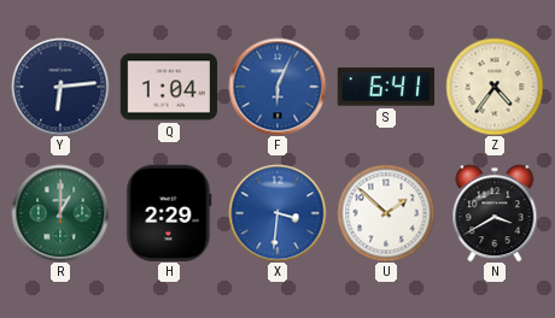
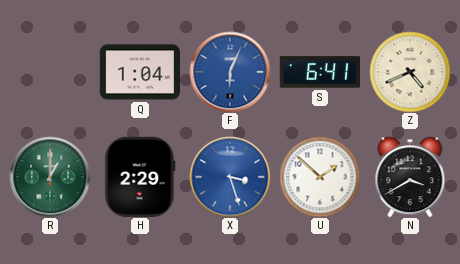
Y: 6:14 -> none (60, 87)
Z: 4:36 -> 4:41 (410, 72)
X: 3:31 -> 3:27 (230, 177)
